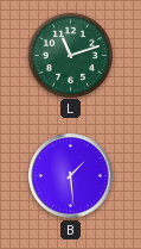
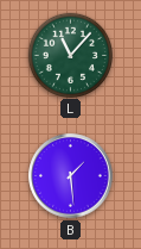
L: 11:12 -> 11:07 (70, 55)
